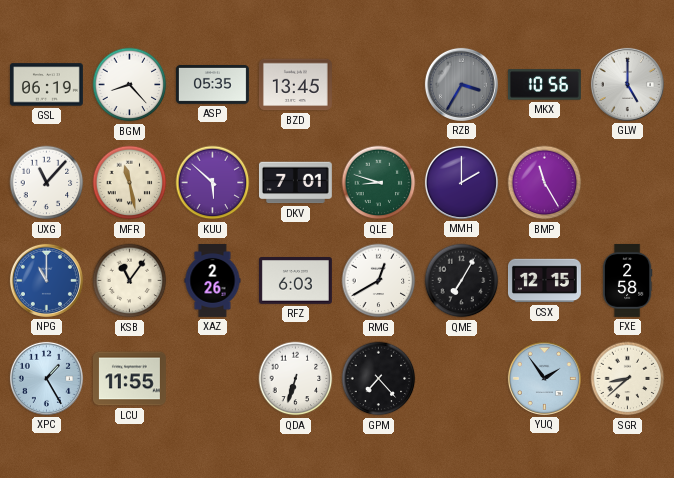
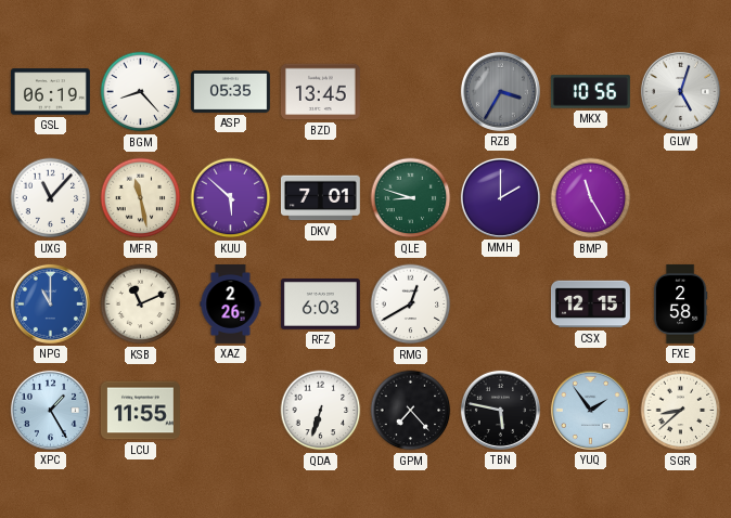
GLW: 5:00 -> 5:03 (680, 91)
KSB: 11:06 -> 11:11 (141, 305)
QME: 7:05 -> none (462, 281)
TBN: none -> 5:47 (500, 410)
